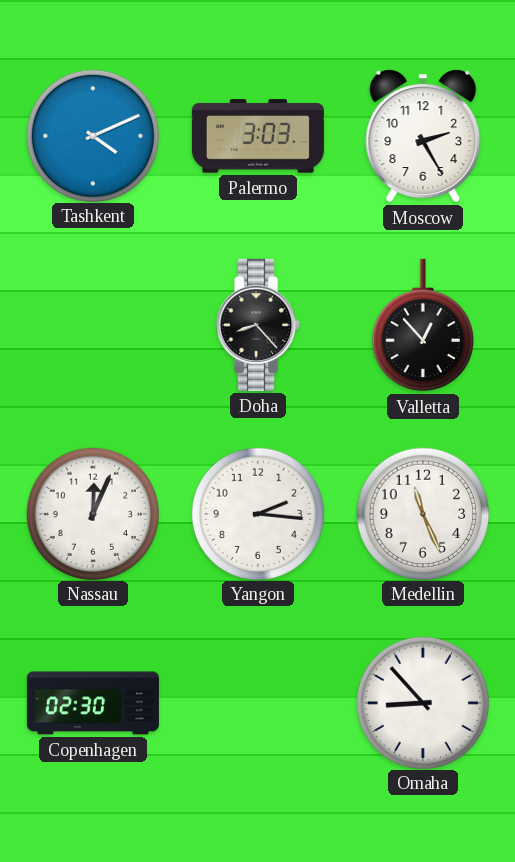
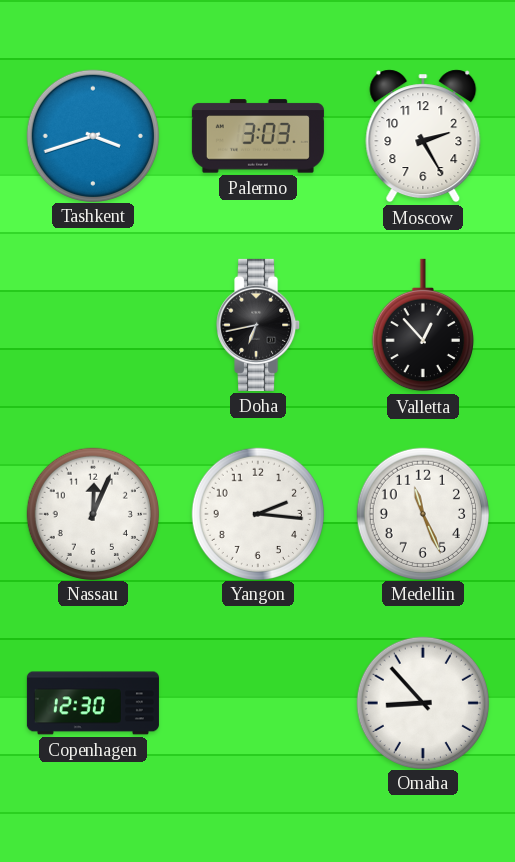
Tashkent: 4:11 -> 3:42 (92, 135)
Doha: 8:23 -> 6:43 (259, 325)
Copenhagen: 02:30 -> 12:30 (93, 703)
